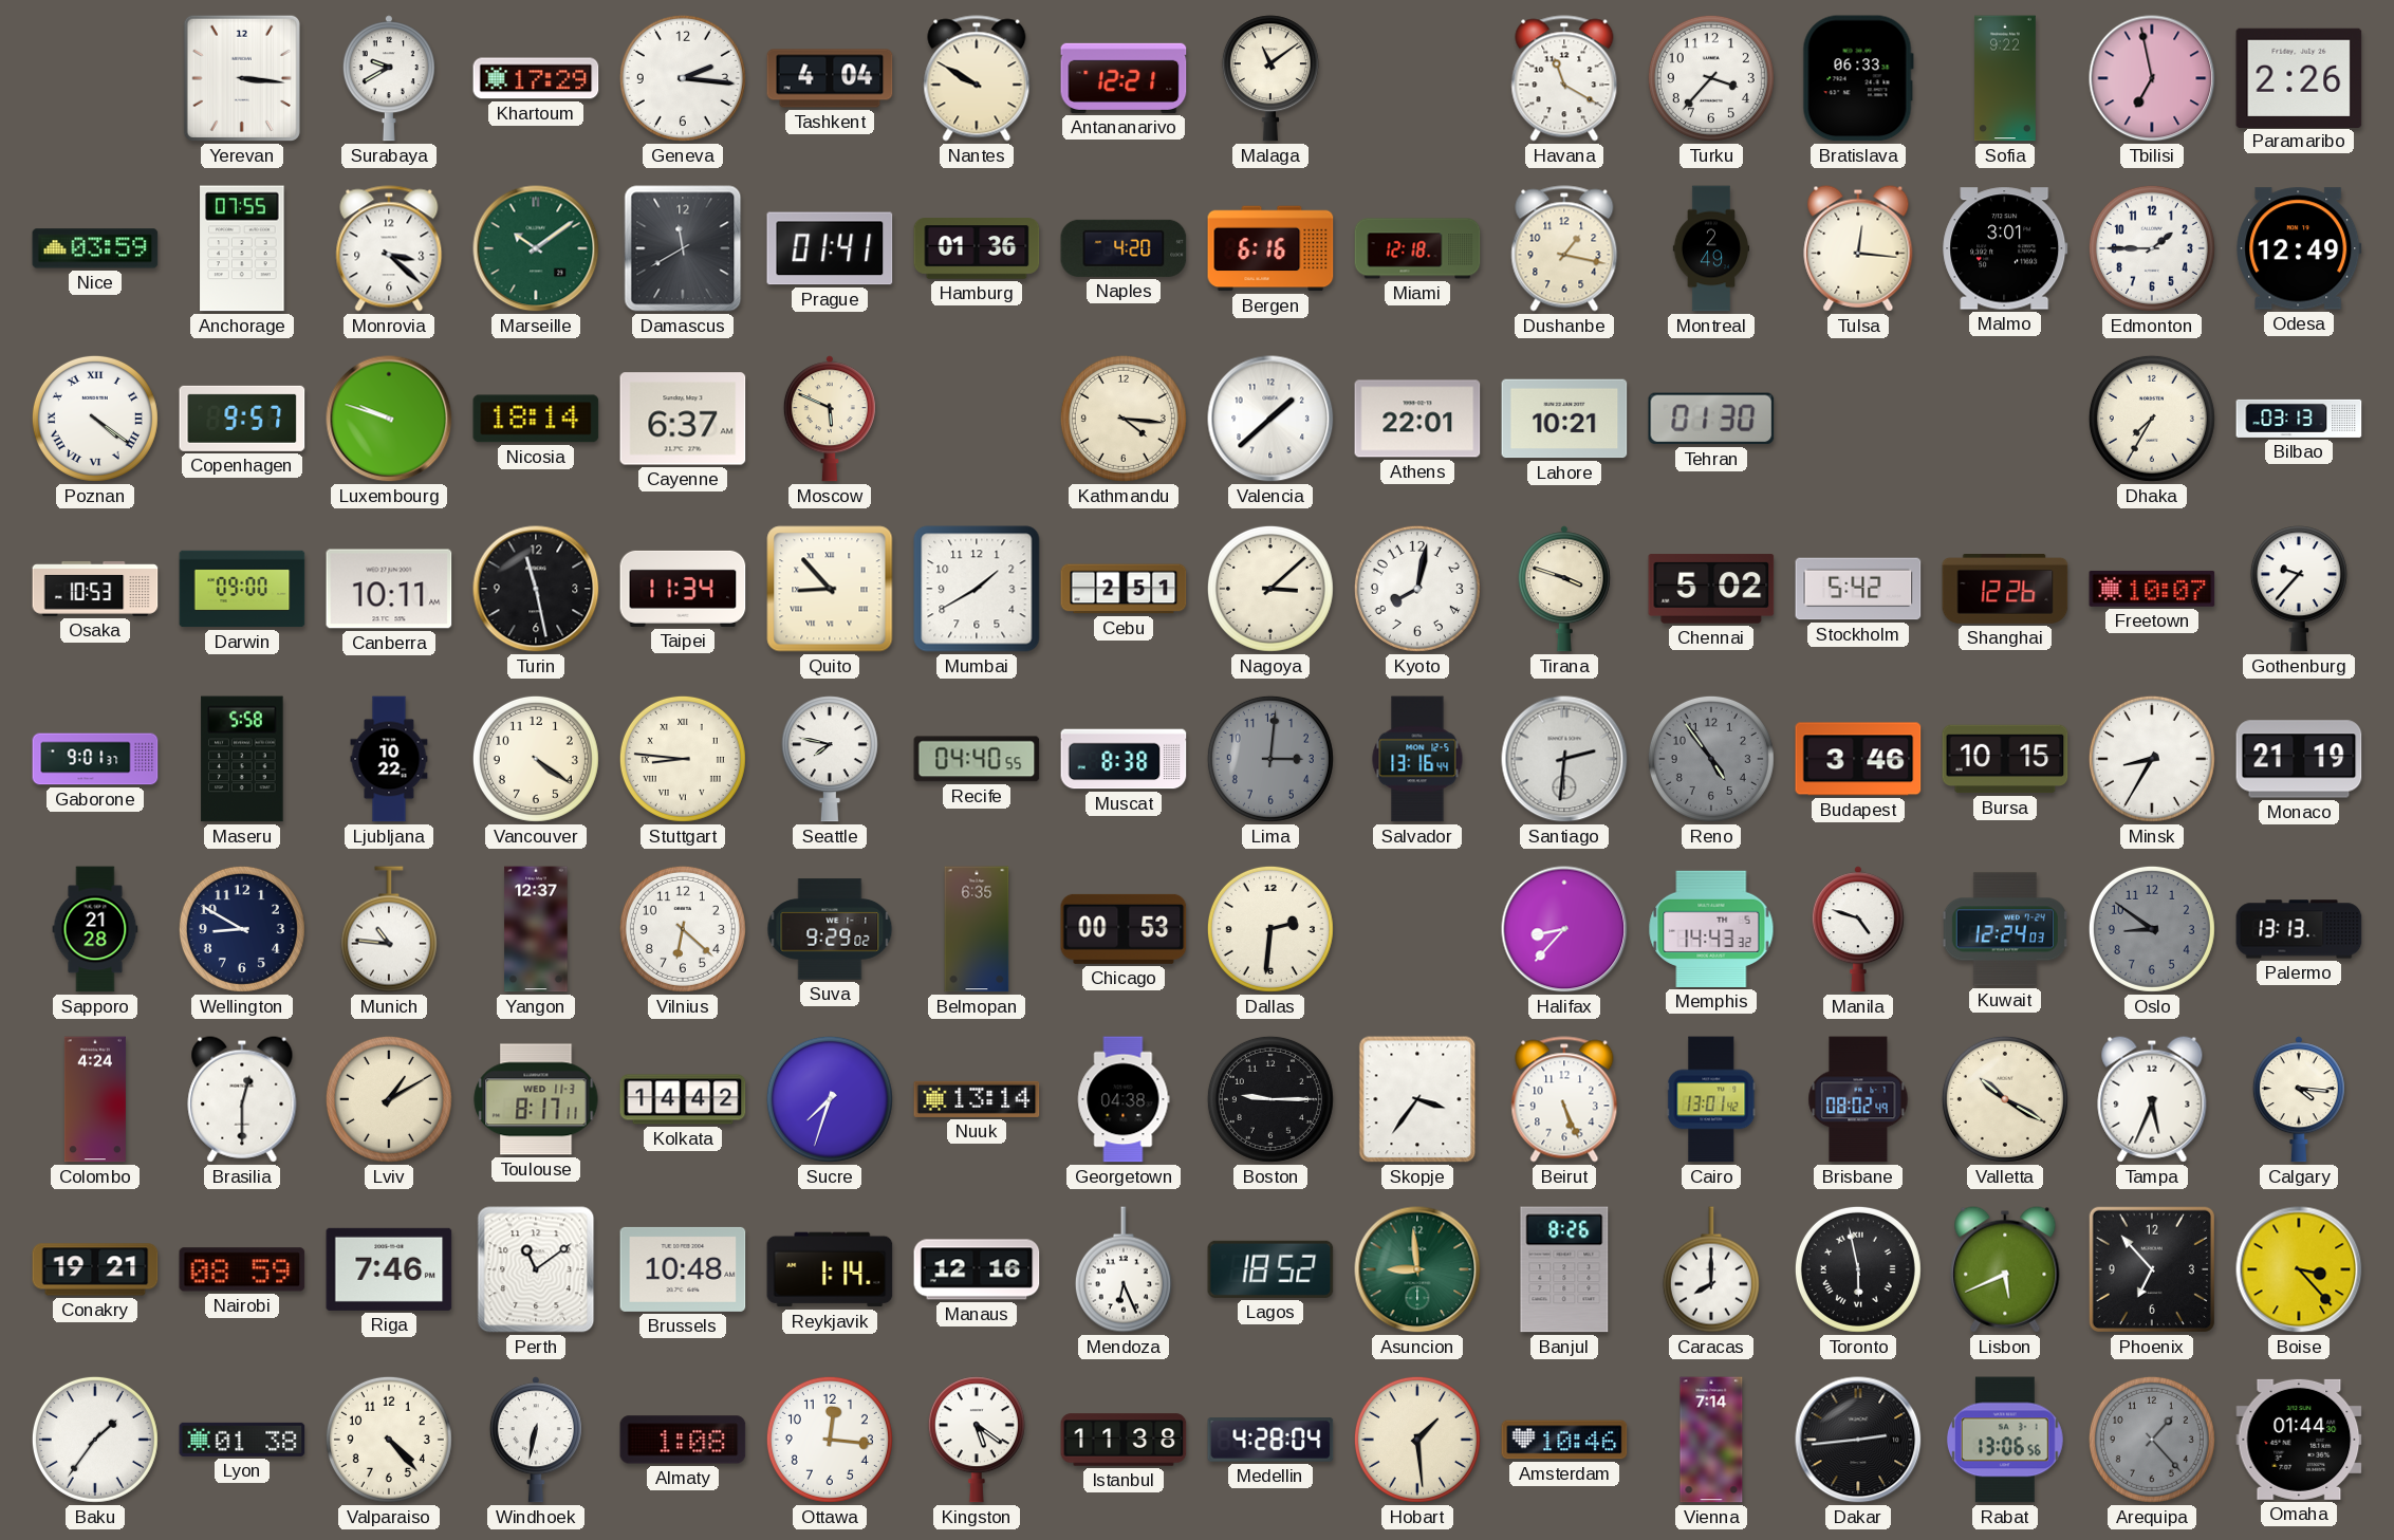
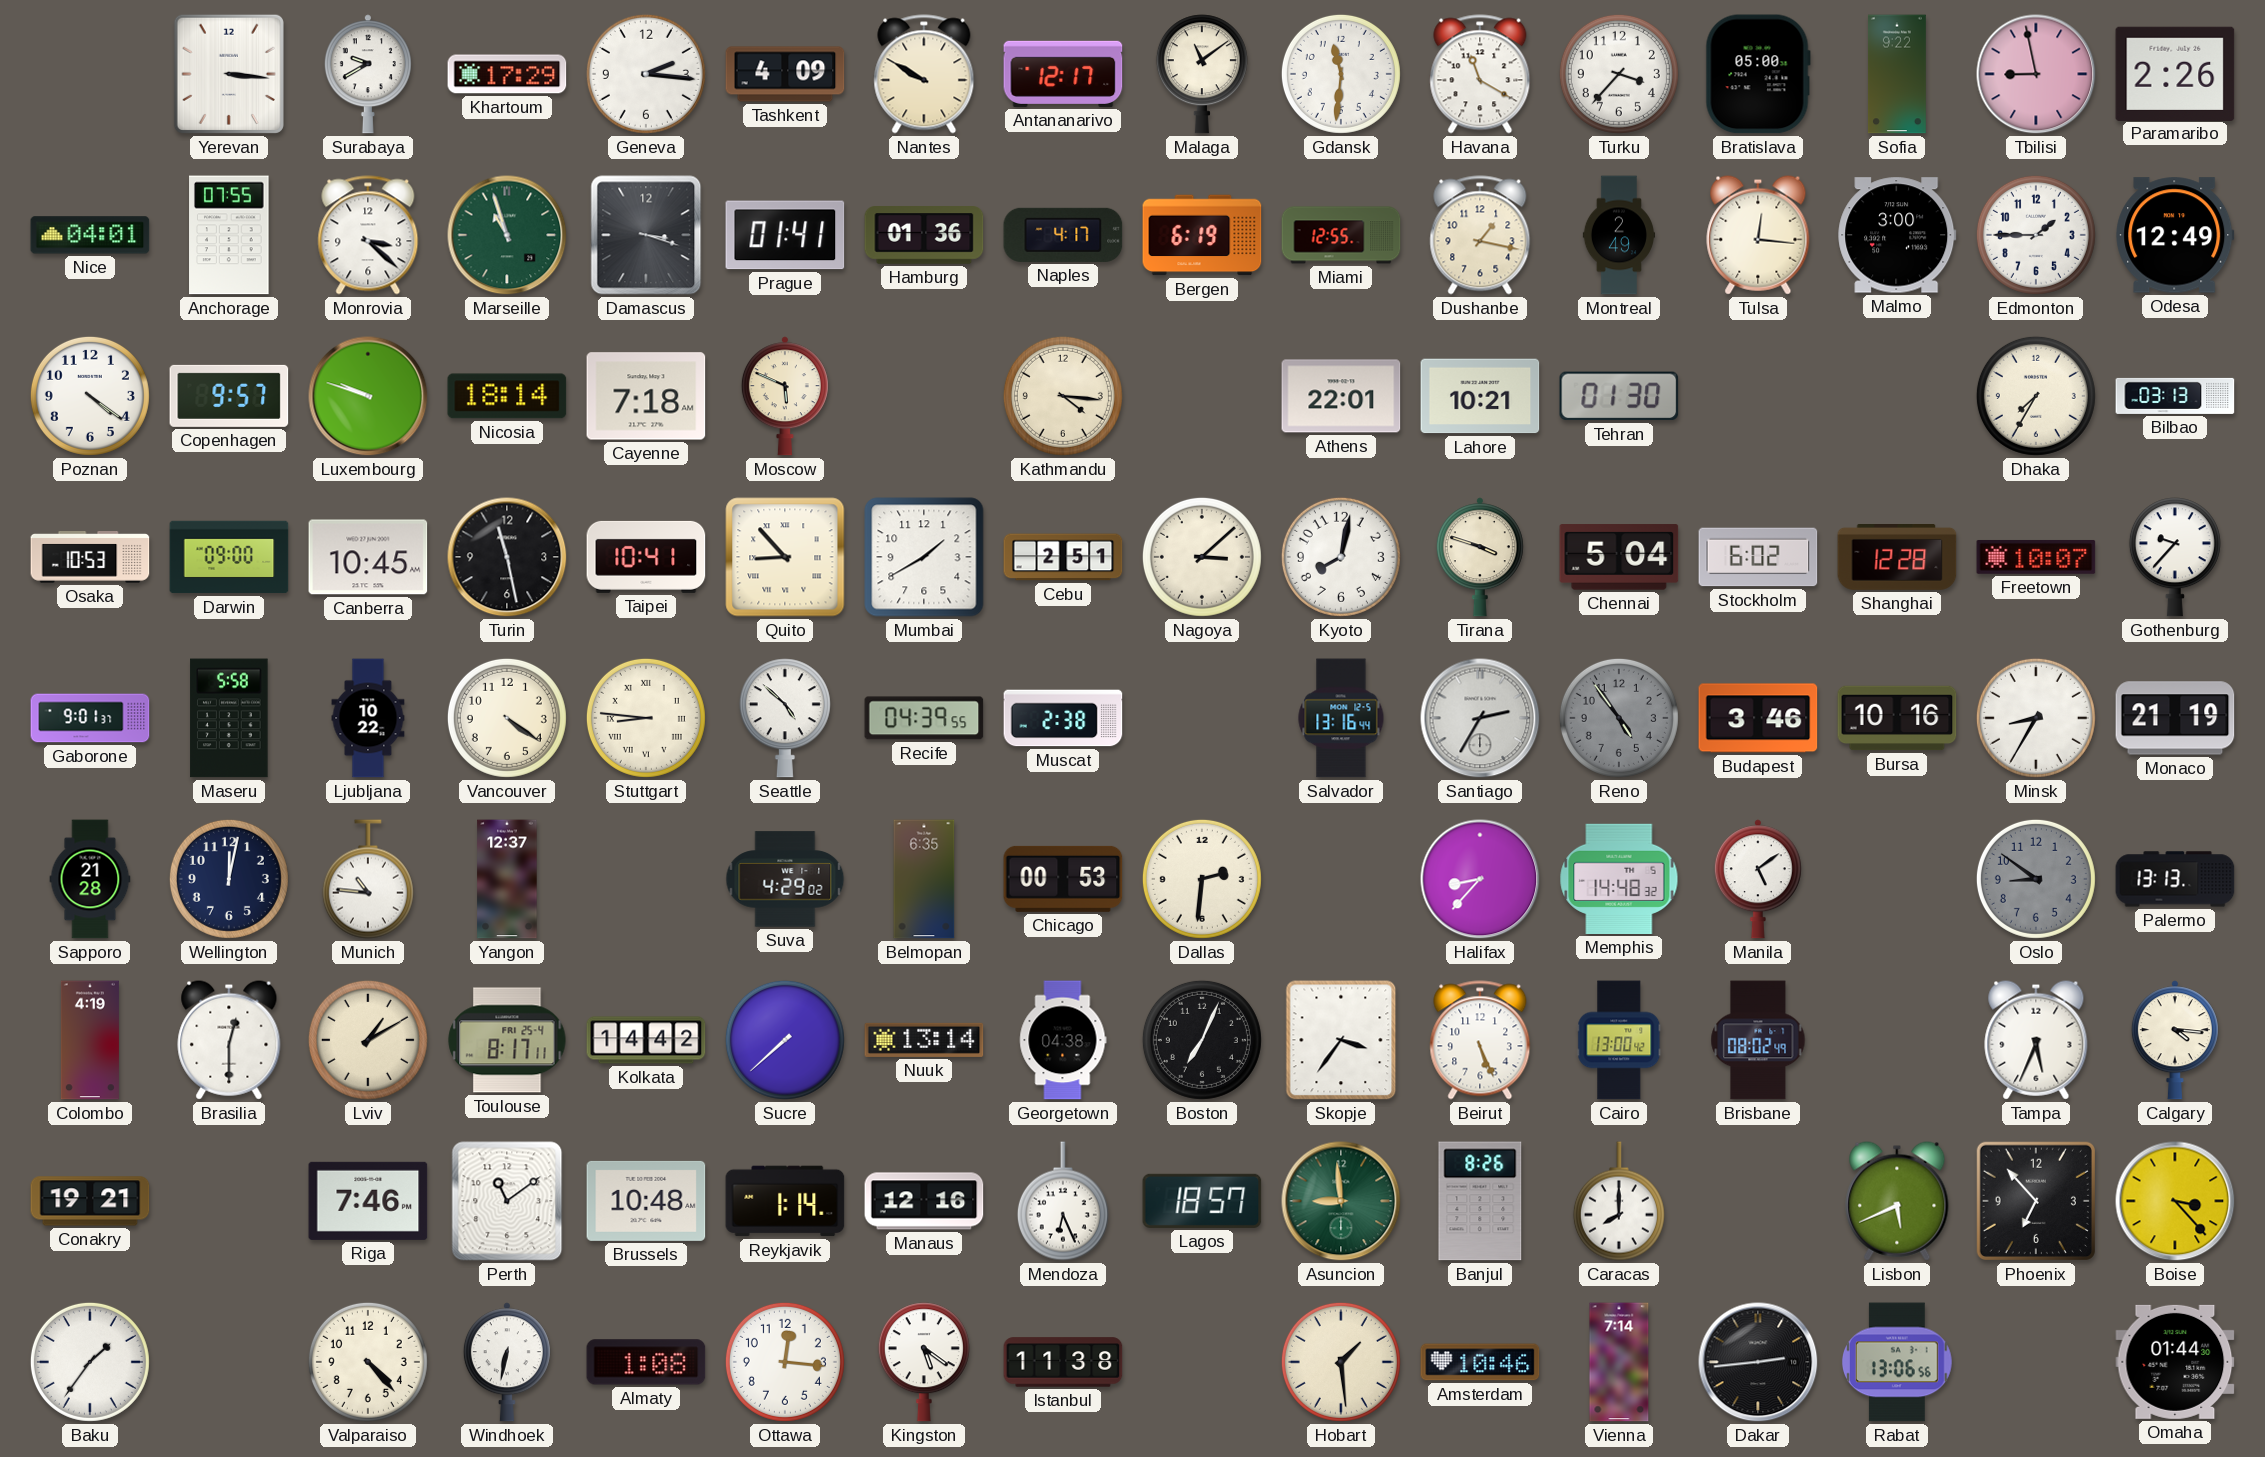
Tashkent: 4:04 -> 4:09 (785, 74)
Antananarivo: 12:21 -> 12:17 (1063, 74)
Gdansk: none -> 11:31 (1341, 74)
Bratislava: 06:33 -> 05:00 (1758, 74)
Tbilisi: 6:58 -> 8:58 (2036, 74)
Nice: 03:59 -> 04:01 (90, 235)
Marseille: 10:09 -> 10:57 (507, 235)
Damascus: 11:40 -> 3:18 (646, 235)
Naples: 4:20 -> 4:17 (1063, 235)
Bergen: 6:16 -> 6:19 (1202, 235)
Miami: 12:18 -> 12:55 (1341, 235)
Malmo: 3:01 -> 3:00 (1897, 235)
Poznan numerals: Roman -> Arabic (90, 396)
Cayenne: 6:37 -> 7:18 (646, 396)
Valencia: 1:38 -> none (1270, 419)
Canberra: 10:11 -> 10:45 (368, 557)
Taipei: 11:34 -> 10:41 (646, 557)
Chennai: 5:02 -> 5:04 (1619, 557)
Stockholm: 5:42 -> 6:02 (1758, 557)
Shanghai: 12:26 -> 12:28 (1897, 558)
Seattle: 7:47 -> 4:52 (785, 718)
Recife: 04:40 -> 04:39 (924, 718)
Muscat: 8:38 -> 2:38 (1063, 718)
Lima: 3:01 -> none (1270, 759)
Santiago: 2:31 -> 2:35 (1480, 718)
Bursa: 10:15 -> 10:16 (1897, 718)
Wellington: 8:50 -> 12:02 (229, 879)
Vilnius: 6:22 -> none (683, 929)
Suva: 9:29 -> 4:29 (785, 879)
Memphis: 14:43 -> 14:48 (1619, 879)
Manila: 4:48 -> 5:09 (1758, 879)
Kuwait: 12:24 -> none (2005, 929)
Colombo: 4:24 -> 4:19 (90, 1040)
Toulouse date: WED 11-3 -> FRI 25-4 (507, 1040)
Sucre: 7:33 -> 7:38 (785, 1040)
Boston: 9:15 -> 7:04 (1202, 1040)
Cairo: 13:01 -> 13:00 (1619, 1040)
Valletta: 10:20 -> none (2005, 1099)
Nairobi: 08:59 -> none (242, 1269)
Lagos: 18:52 -> 18:57 (1202, 1201)
Toronto: 5:58 -> none (1858, 1269)
Lyon: 01:38 -> none (242, 1440)
Medellin: 4:28 -> none (1270, 1440)
Arequipa: 1:23 -> none (2152, 1440)
